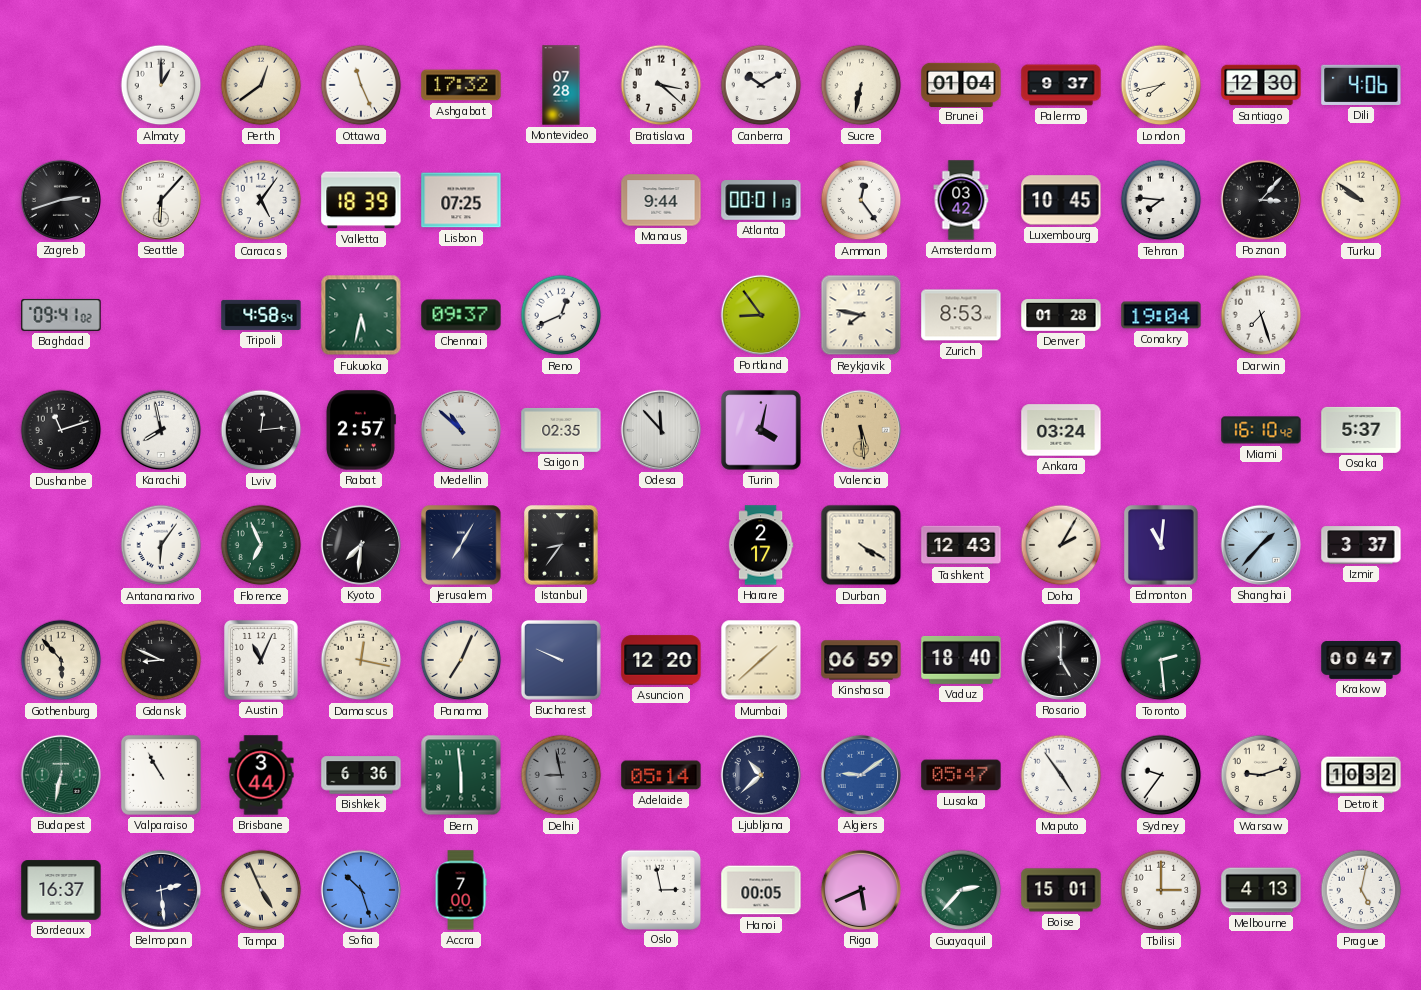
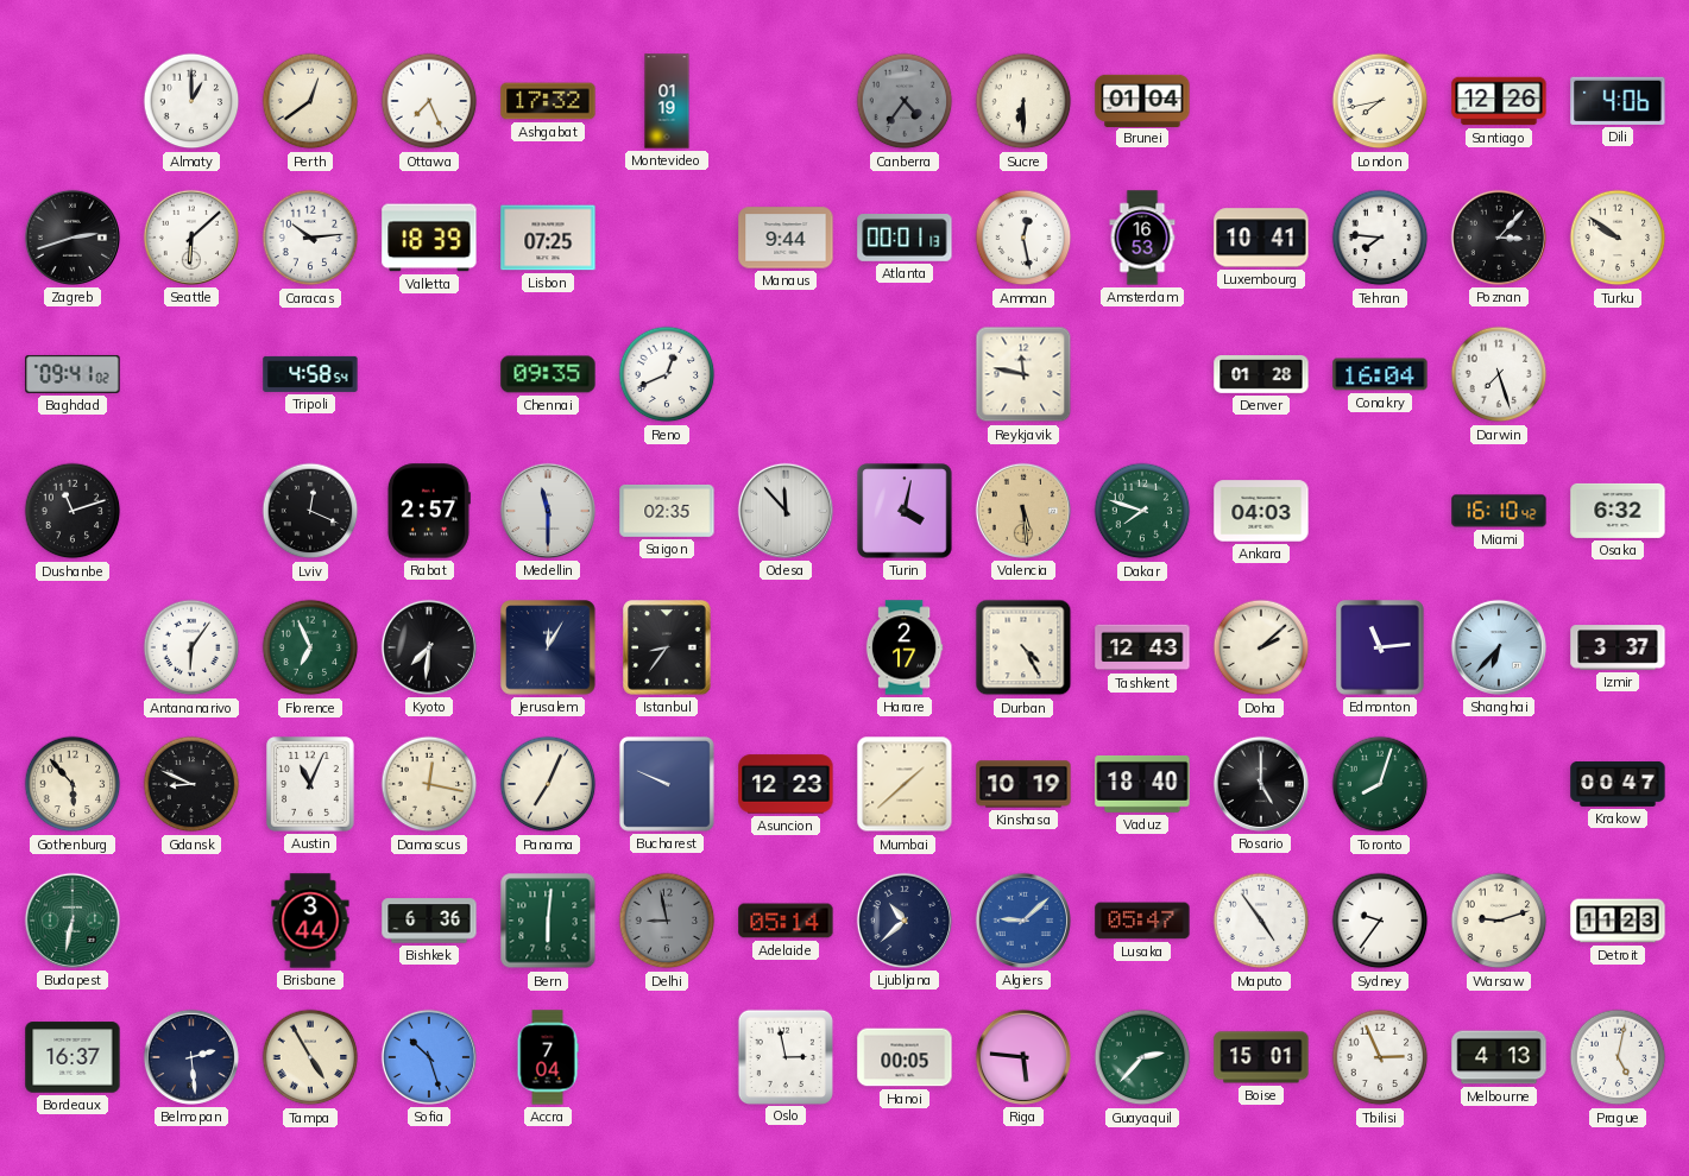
Ottawa: 11:26 -> 7:26 (429, 101)
Montevideo: 07:28 -> 01:19 (667, 101)
Bratislava: 3:22 -> none (661, 85)
Canberra: 10:10 -> 4:36 (905, 101)
Canberra dial: white -> grey (905, 101)
Sucre: 6:32 -> 6:30 (1023, 101)
Palermo: 9:37 -> none (1061, 85)
Santiago: 12:30 -> 12:26 (1499, 101)
Seattle: 6:07 -> 6:08 (191, 238)
Caracas: 5:06 -> 10:14 (310, 238)
Amman: 12:24 -> 12:28 (1023, 238)
Amsterdam: 03:42 -> 16:53 (1142, 238)
Luxembourg: 10:45 -> 10:41 (1261, 238)
Fukuoka: 5:32 -> none (361, 315)
Chennai: 09:37 -> 09:35 (548, 374)
Portland: 8:54 -> none (761, 315)
Reykjavik: 7:47 -> 11:47 (1023, 374)
Zurich: 8:53 -> none (961, 315)
Conakry: 19:04 -> 16:04 (1380, 374)
Karachi: 7:58 -> none (161, 430)
Lviv: 12:14 -> 12:19 (310, 511)
Medellin: 10:52 -> 11:30 (548, 511)
Dakar: none -> 7:48 (1142, 511)
Ankara: 03:24 -> 04:03 (1261, 511)
Osaka: 5:37 -> 6:32 (1618, 511)
Jerusalem: 7:05 -> 12:05 (548, 647)
Durban: 4:20 -> 4:25 (1023, 647)
Doha: 2:05 -> 2:08 (1261, 647)
Edmonton: 11:01 -> 11:14 (1380, 647)
Shanghai: 1:37 -> 6:37 (1499, 647)
Asuncion: 12:20 -> 12:23 (786, 784)
Kinshasa: 06:59 -> 10:19 (1023, 784)
Toronto: 2:29 -> 8:03 (1380, 784)
Valparaiso: 10:55 -> none (161, 775)
Bern: 5:59 -> 6:01 (548, 921)
Algiers: 9:09 -> 9:08 (1023, 921)
Detroit: 10:32 -> 11:23 (1618, 921)
Tampa: 4:56 -> 4:55 (310, 1057)
Accra: 7:00 -> 7:04 (548, 1057)
Riga: 5:41 -> 5:46 (1023, 1057)
Tbilisi: 3:00 -> 2:56 (1380, 1057)
